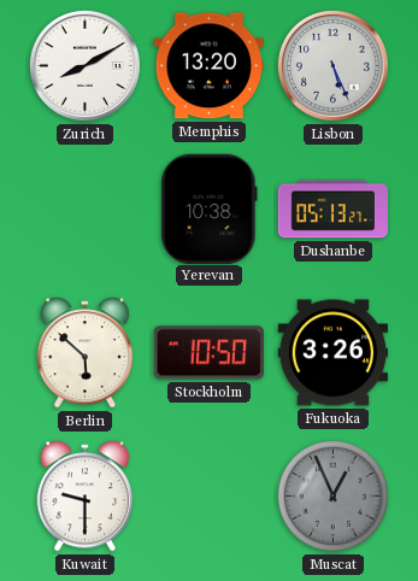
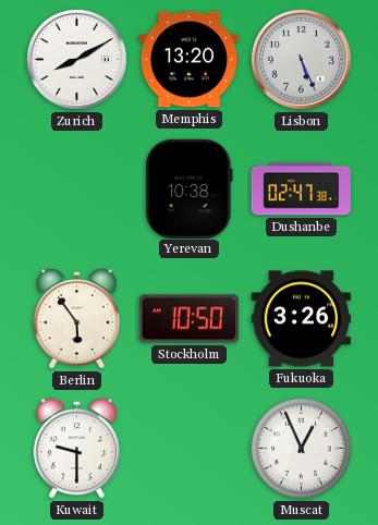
Dushanbe: 05:13 -> 02:47 (301, 190)
Berlin: 5:52 -> 5:54 (77, 319)
Muscat dial: grey -> white (301, 448)
